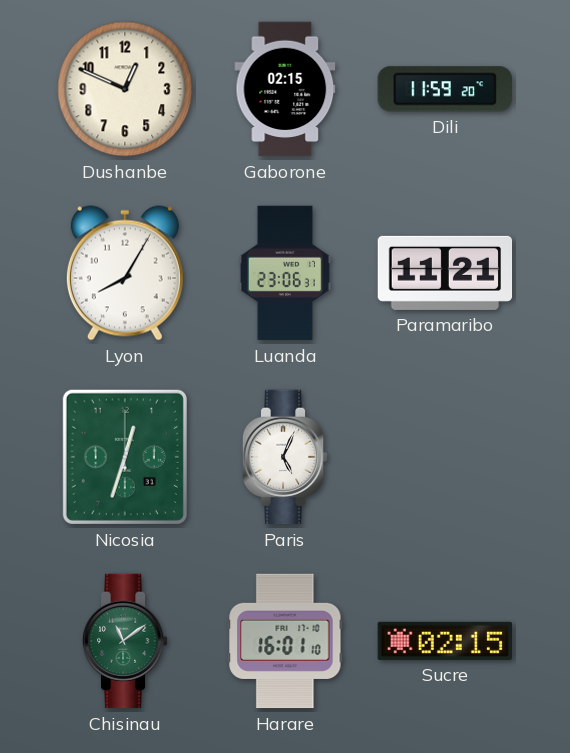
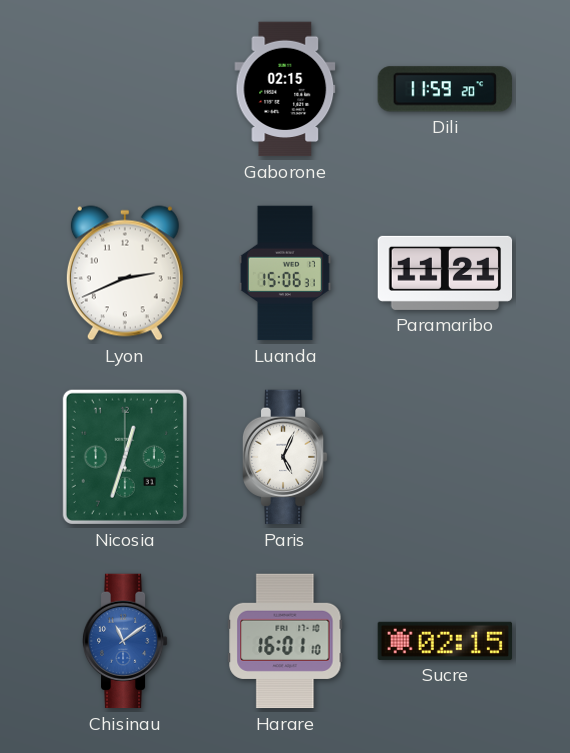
Dushanbe: 12:49 -> none (125, 89)
Lyon: 8:05 -> 2:41 (125, 273)
Luanda: 23:06 -> 15:06 (285, 273)
Chisinau dial: green -> blue (125, 641)
